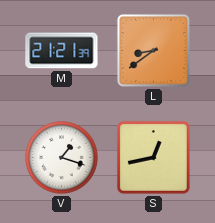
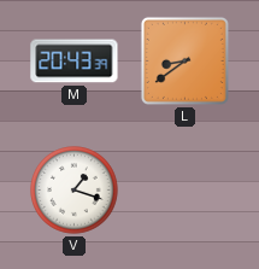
M: 21:21 -> 20:43 (75, 62)
S: 12:43 -> none (153, 157)
